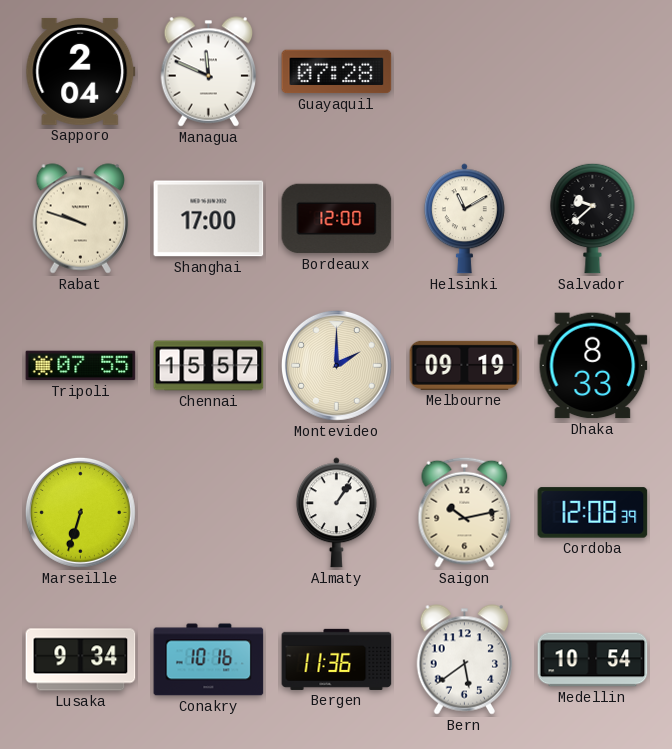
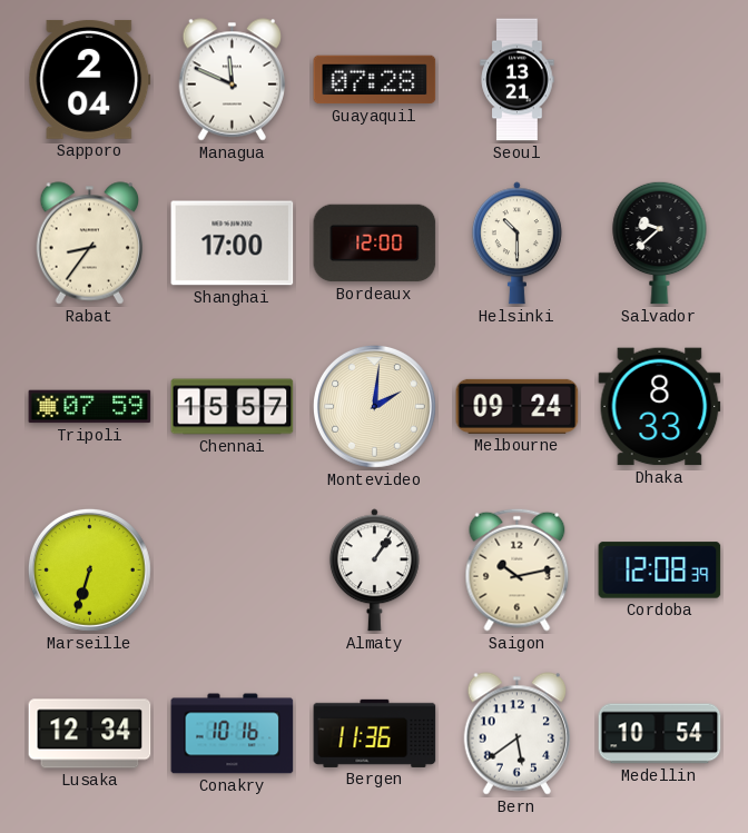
Seoul: none -> 13:21 (518, 80)
Rabat: 9:48 -> 8:36 (90, 244)
Helsinki: 11:10 -> 10:30 (516, 244)
Tripoli: 07:55 -> 07:59 (90, 407)
Montevideo: 2:00 -> 2:01 (374, 406)
Melbourne: 09:19 -> 09:24 (518, 406)
Lusaka: 9:34 -> 12:34 (90, 734)
